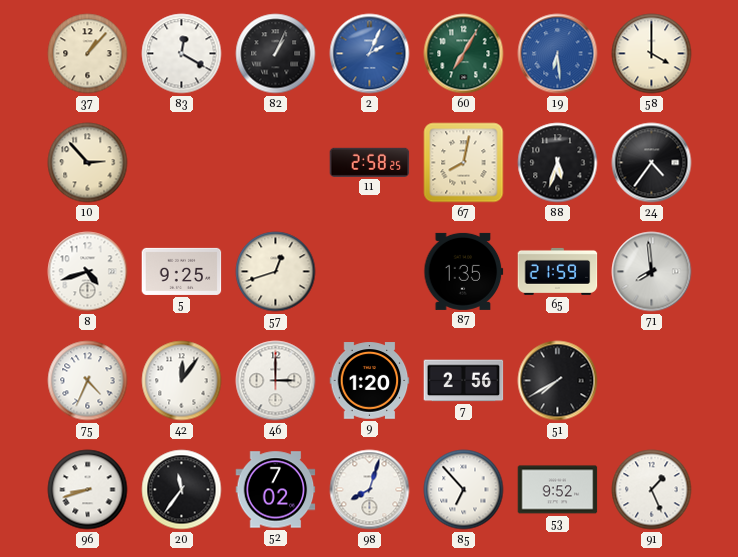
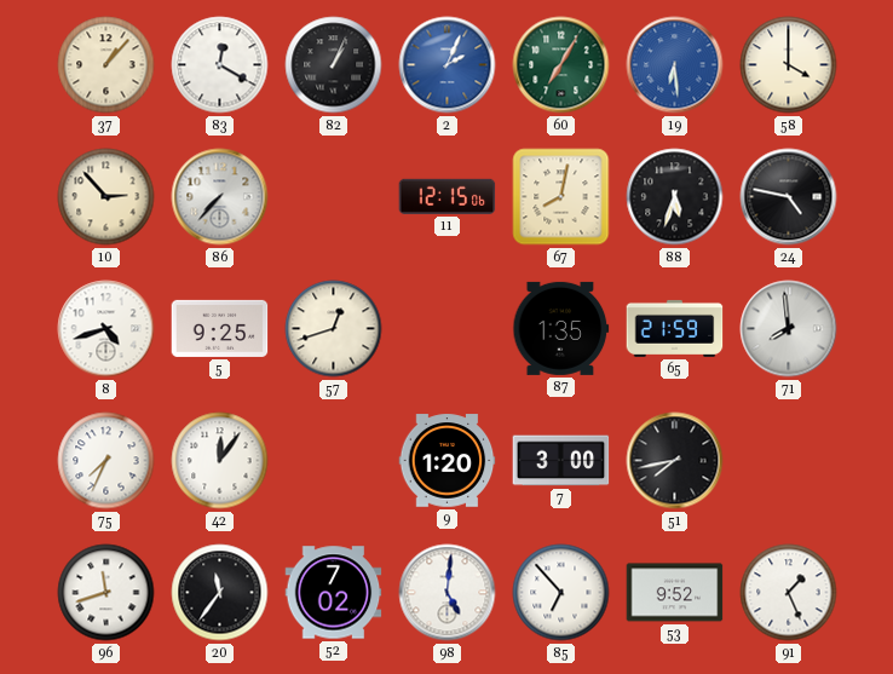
86: none -> 7:37 (220, 197)
11: 2:58 -> 12:15 (448, 196)
24: 4:36 -> 4:47 (789, 197)
75: 4:34 -> 7:34 (106, 461)
46: 3:00 -> none (276, 381)
7: 2:56 -> 3:00 (561, 461)
51: 7:40 -> 7:43 (675, 461)
96: 8:42 -> 11:42 (106, 593)
98: 8:03 -> 5:01 (448, 593)
